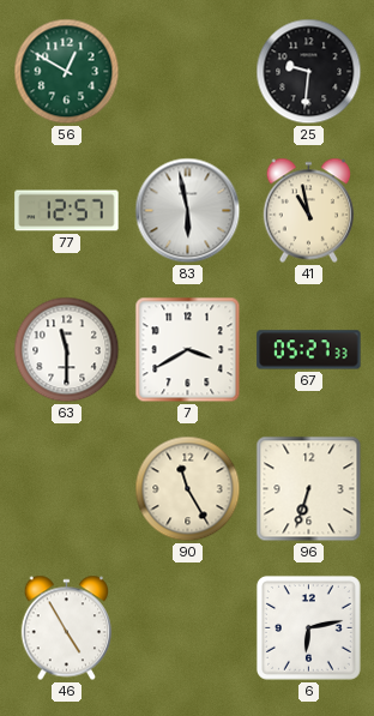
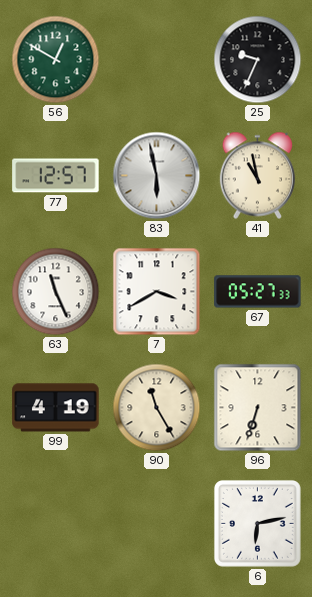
25: 9:31 -> 9:34 (258, 60)
63: 11:30 -> 11:26 (56, 292)
99: none -> 4:19 (56, 408)
46: 4:55 -> none (66, 628)
